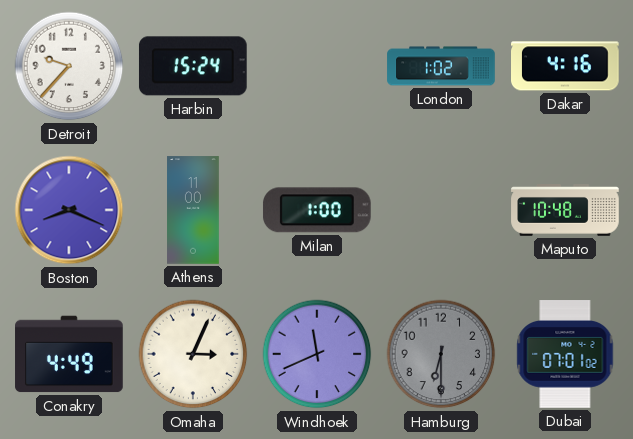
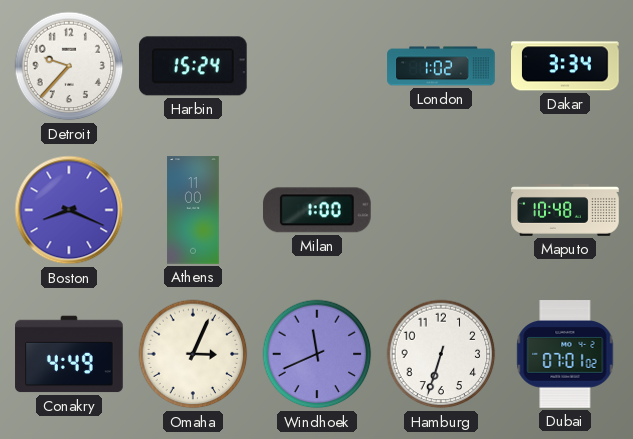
Dakar: 4:16 -> 3:34 (566, 66)
Hamburg: 6:30 -> 6:33 (441, 354)
Hamburg dial: grey -> white (441, 354)
